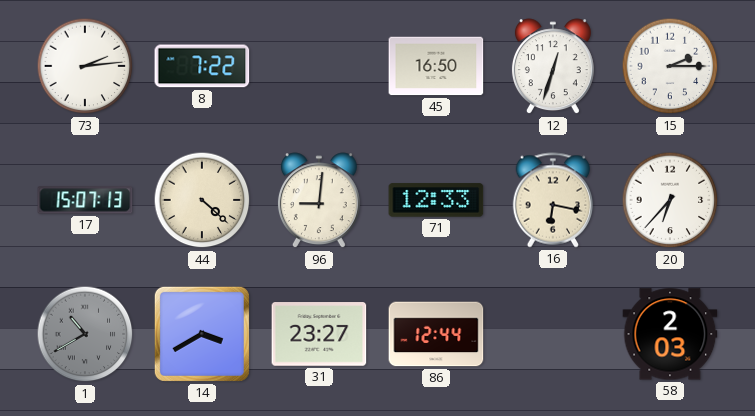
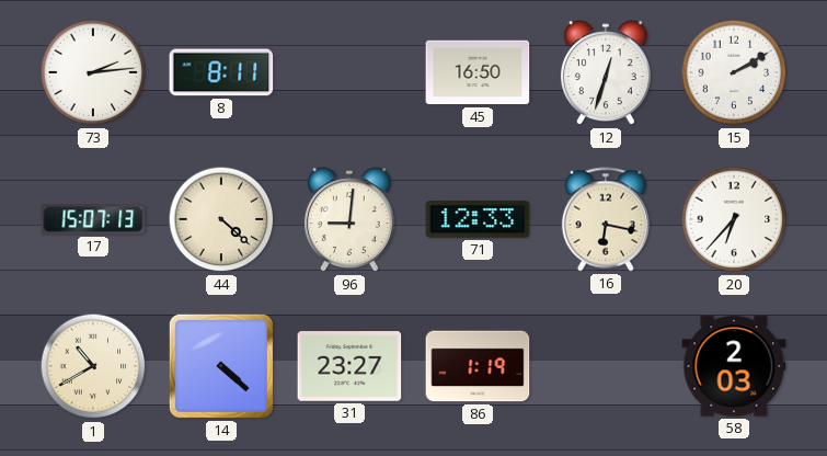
8: 7:22 -> 8:11 (221, 72)
15: 2:15 -> 2:10 (734, 72)
1 dial: grey -> cream (93, 366)
14: 3:40 -> 4:22 (221, 366)
86: 12:44 -> 1:19 (478, 366)
